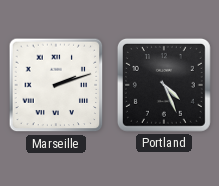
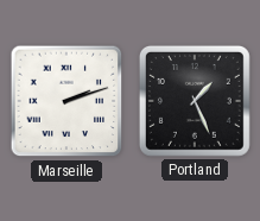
Portland: 4:26 -> 1:26 (195, 101)
